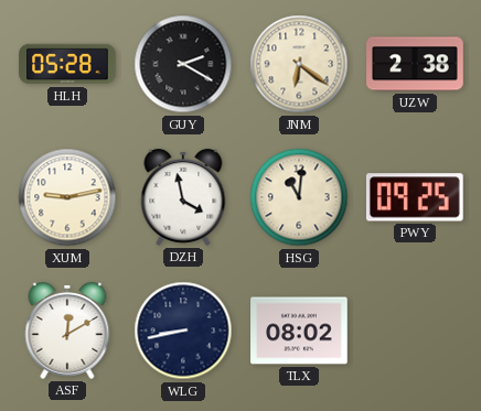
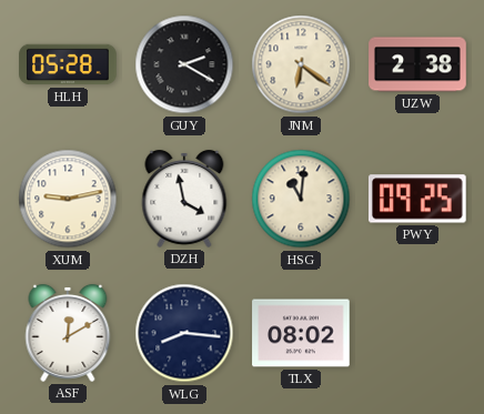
WLG: 8:43 -> 8:16 (184, 333)
